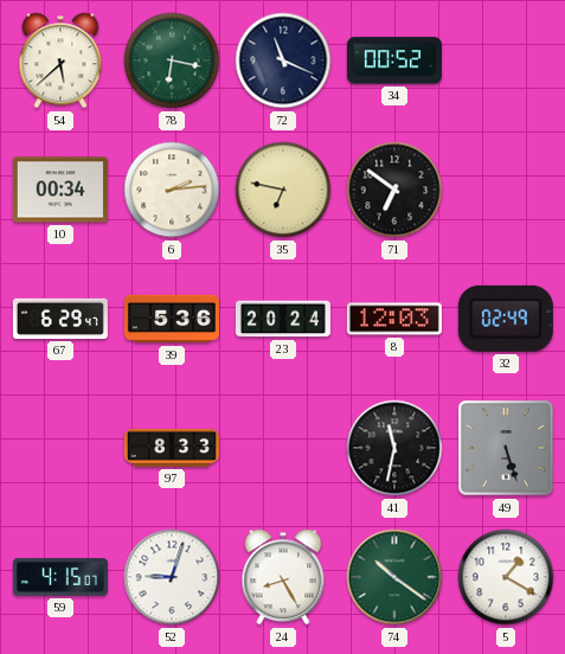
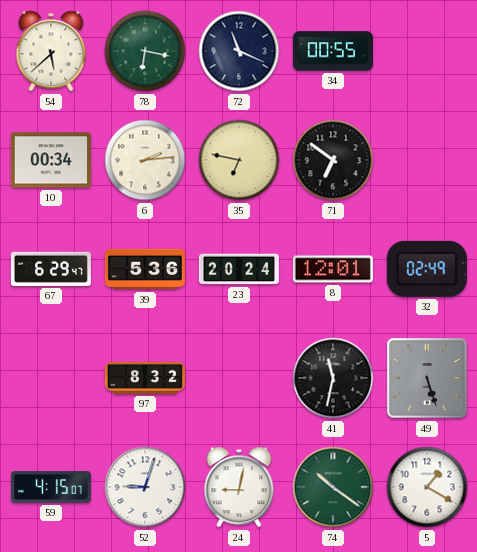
34: 00:52 -> 00:55 (333, 51)
8: 12:03 -> 12:01 (333, 269)
97: 8:33 -> 8:32 (145, 378)
24: 8:25 -> 9:02 (239, 487)
